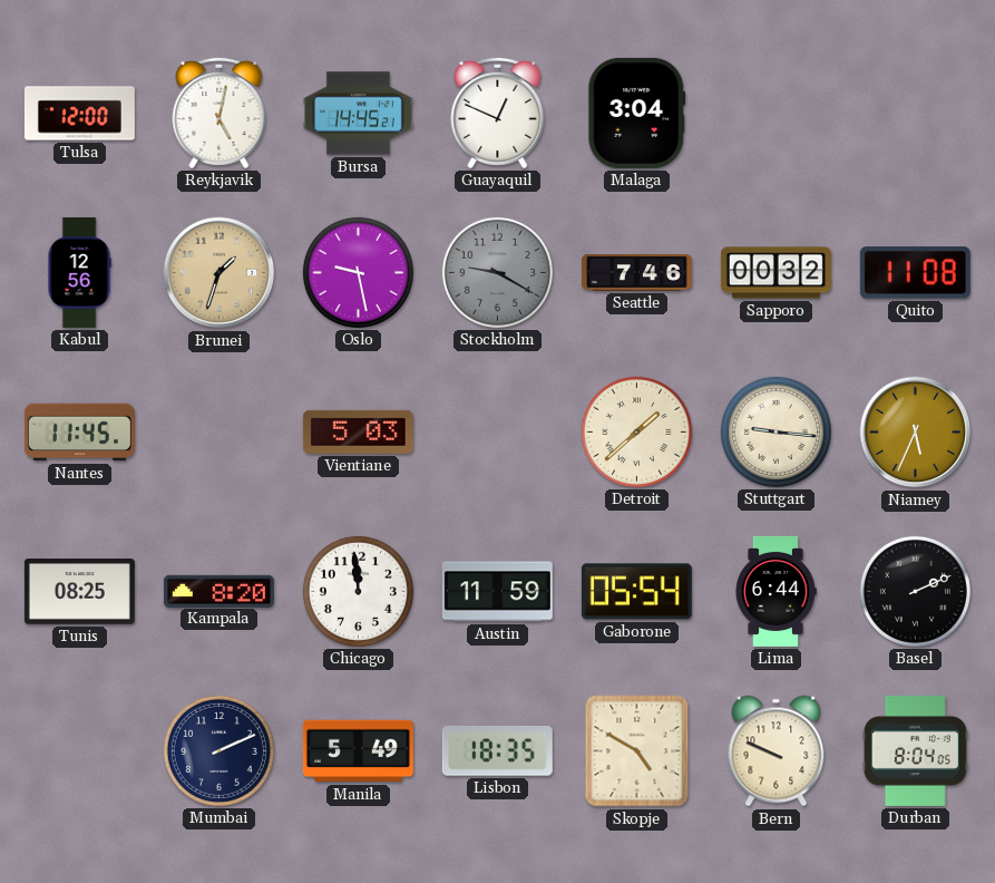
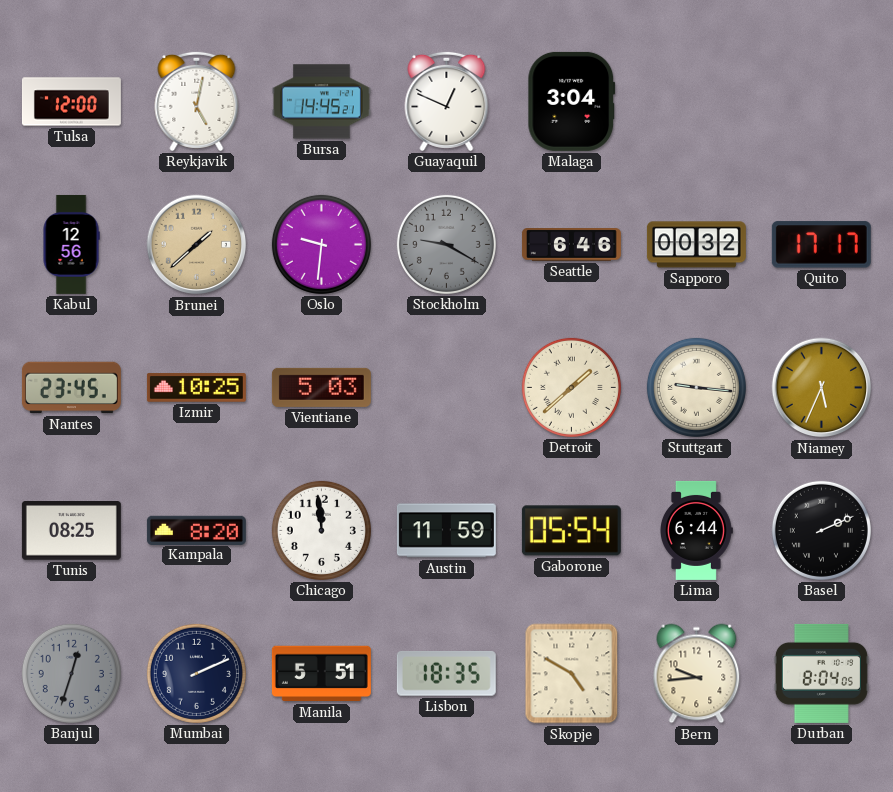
Brunei: 1:33 -> 1:38 (197, 245)
Oslo: 9:28 -> 9:31 (321, 244)
Seattle: 7:46 -> 6:46 (571, 245)
Quito: 11:08 -> 17:17 (821, 245)
Nantes: 11:45 -> 23:45 (71, 388)
Izmir: none -> 10:25 (196, 388)
Banjul: none -> 12:33 (71, 673)
Manila: 5:49 -> 5:51 (321, 674)
Bern: 9:49 -> 9:44 (697, 674)
